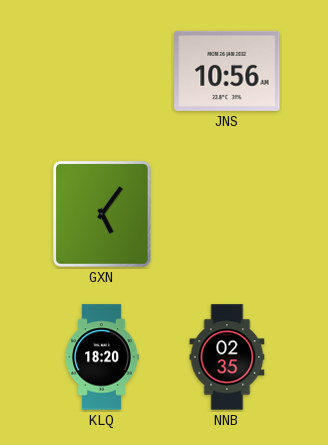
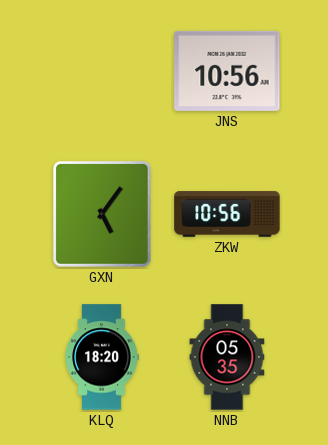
ZKW: none -> 10:56 (227, 214)
NNB: 02:35 -> 05:35 (227, 357)
